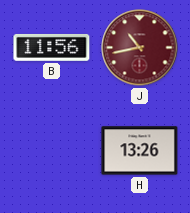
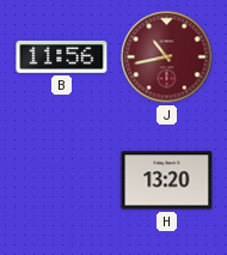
H: 13:26 -> 13:20 (167, 181)
